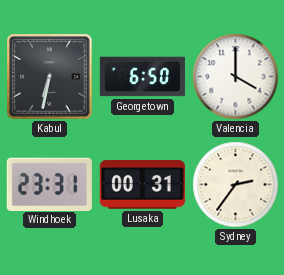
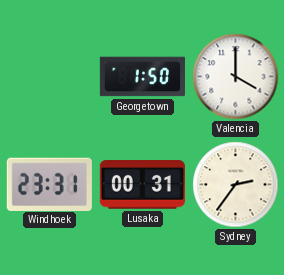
Kabul: 6:32 -> none (50, 77)
Georgetown: 6:50 -> 1:50 (142, 77)
